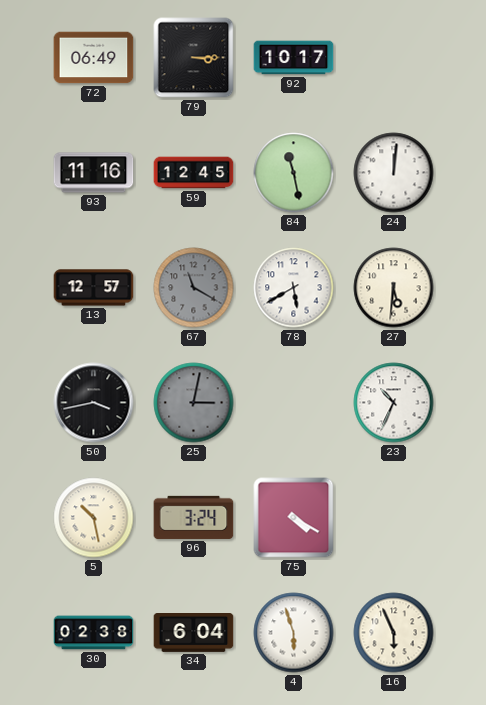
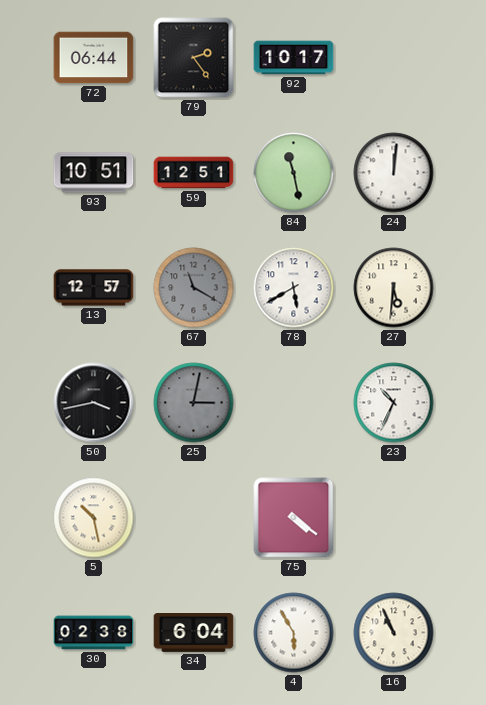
72: 06:49 -> 06:44 (94, 58)
79: 3:15 -> 2:24 (194, 58)
93: 11:16 -> 10:51 (94, 173)
59: 12:45 -> 12:51 (194, 173)
96: 3:24 -> none (194, 517)
75: 4:20 -> 4:21 (294, 518)
4: 5:57 -> 5:55 (294, 633)
16: 5:56 -> 10:56 (394, 633)
